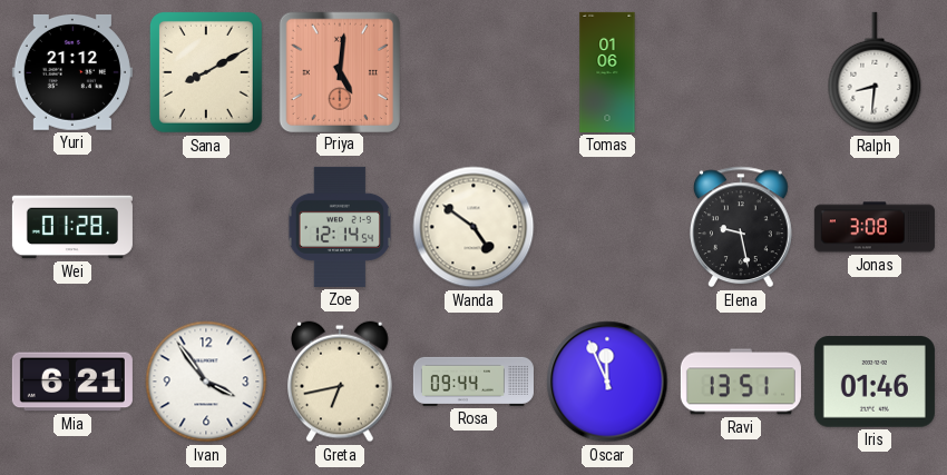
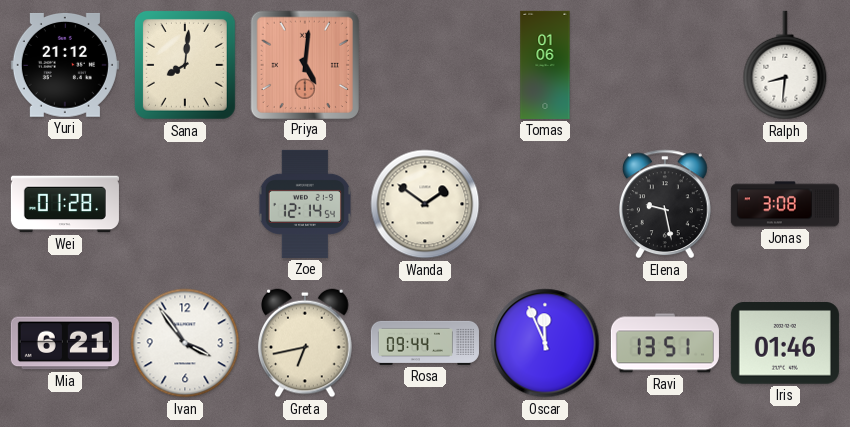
Sana: 8:10 -> 8:01 (185, 65)
Wanda: 4:51 -> 1:51 (425, 204)
